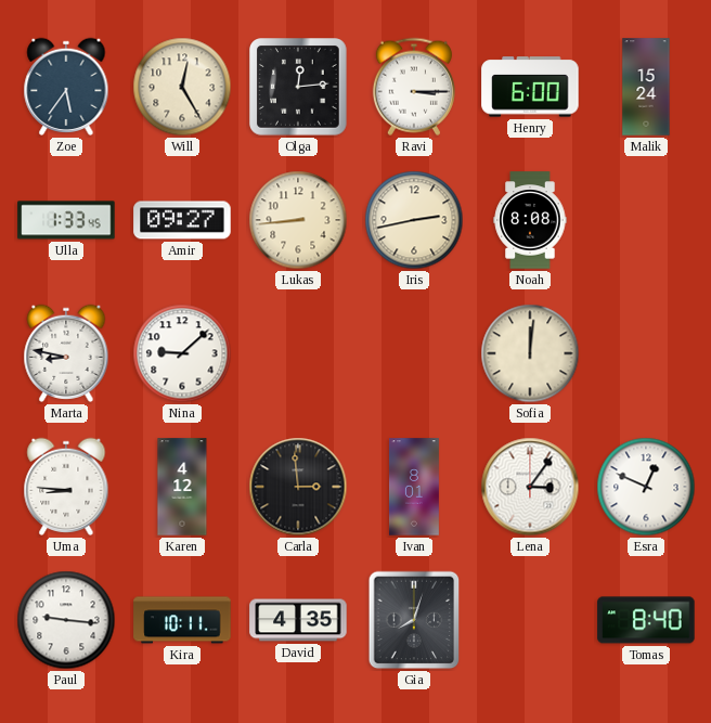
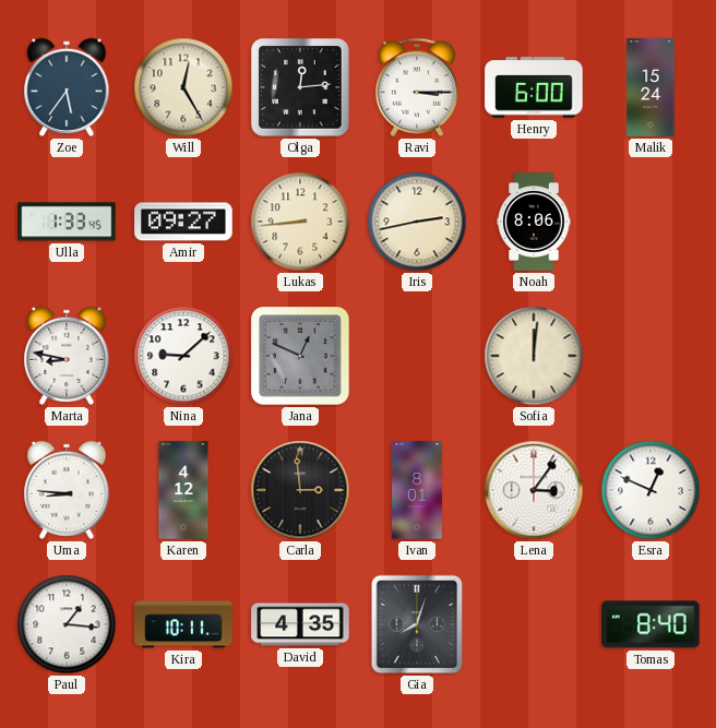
Noah: 8:08 -> 8:06 (534, 222)
Jana: none -> 12:49 (300, 356)
Paul: 9:16 -> 1:16 (67, 624)
